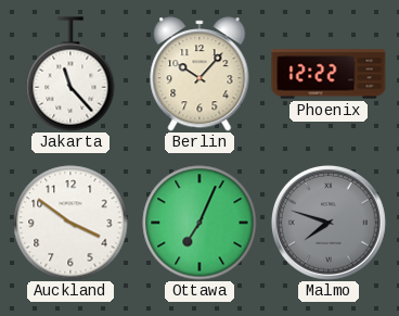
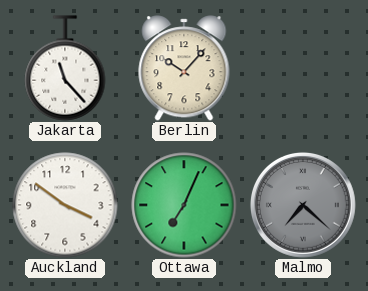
Phoenix: 12:22 -> none (329, 74)
Malmo: 7:48 -> 7:22 (303, 205)
